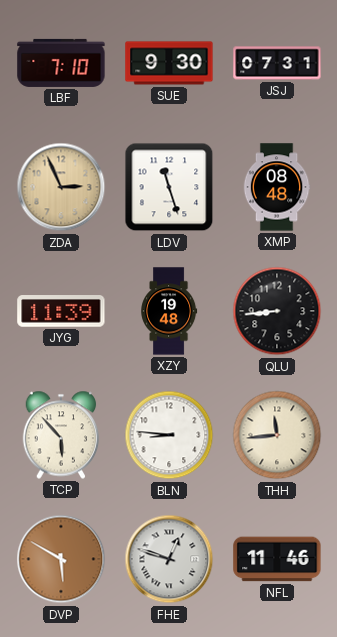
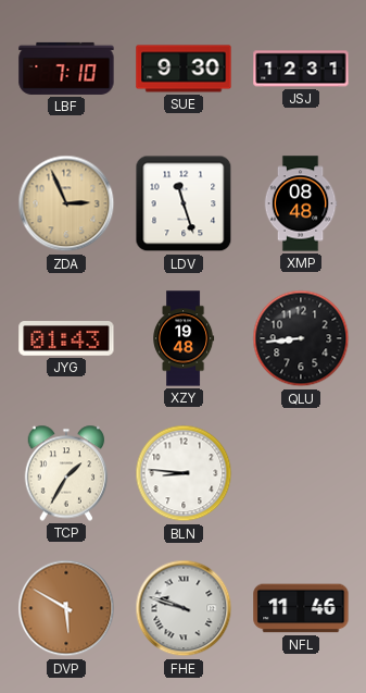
JSJ: 07:31 -> 12:31 (301, 69)
JYG: 11:39 -> 01:43 (66, 338)
TCP: 5:53 -> 1:35 (66, 473)
THH: 11:44 -> none (277, 435)
FHE: 12:48 -> 9:48 (184, 608)
